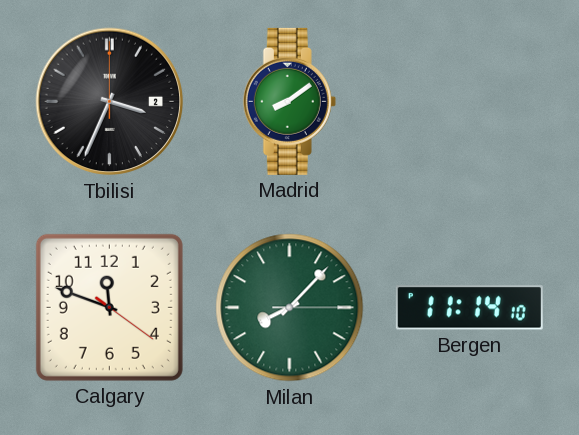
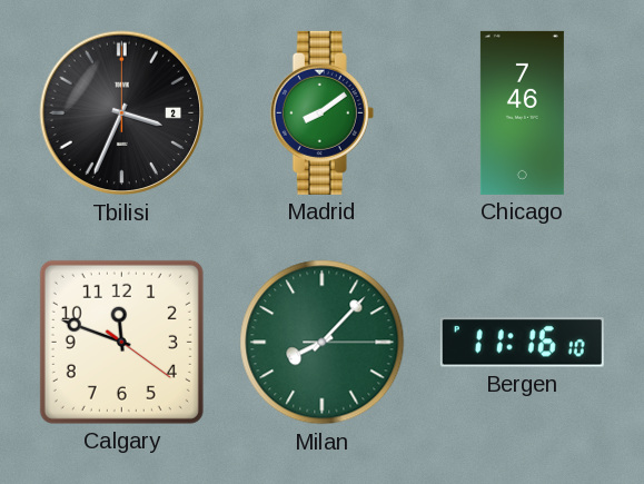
Chicago: none -> 7:46 (522, 112)
Bergen: 11:14 -> 11:16 (522, 343)
